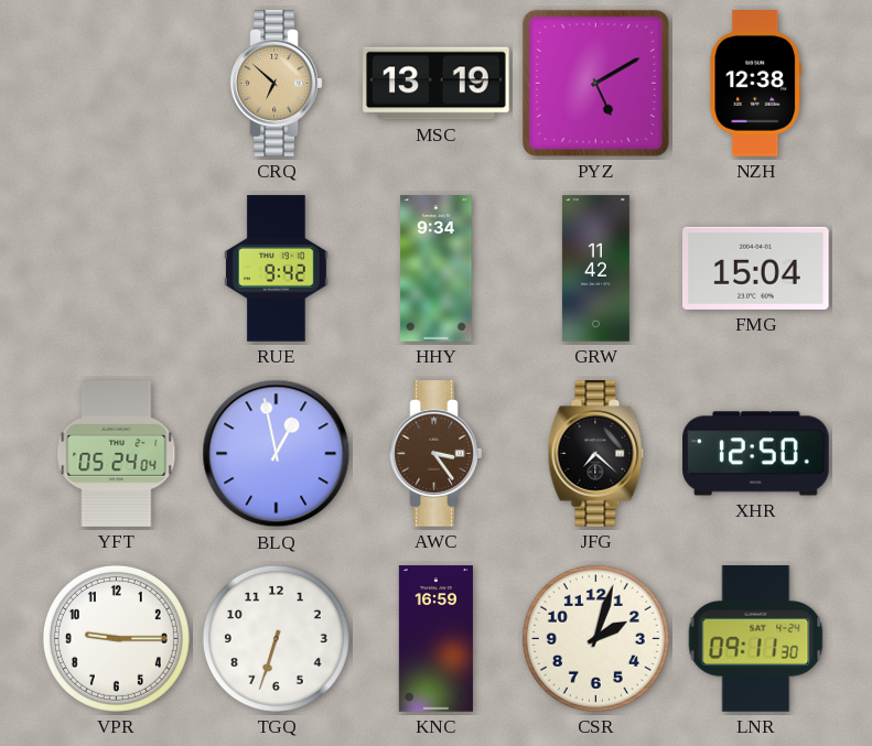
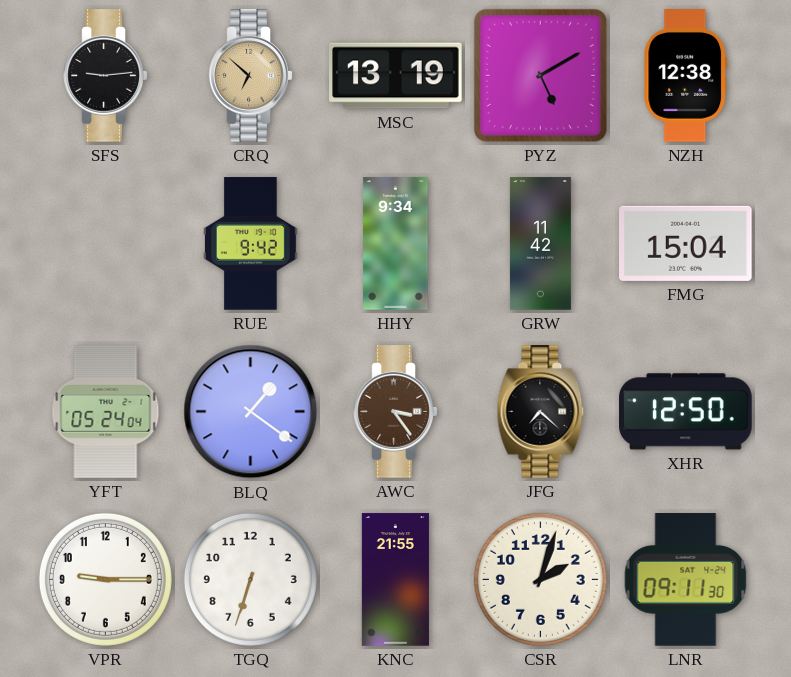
SFS: none -> 9:14 (106, 76)
BLQ: 12:58 -> 1:21 (251, 412)
KNC: 16:59 -> 21:55 (395, 580)
